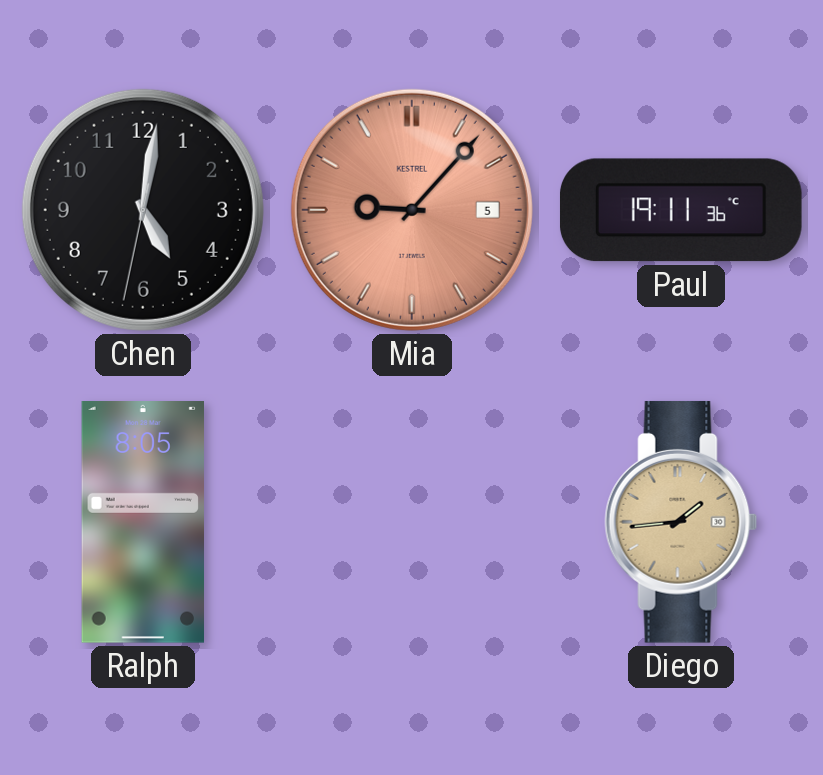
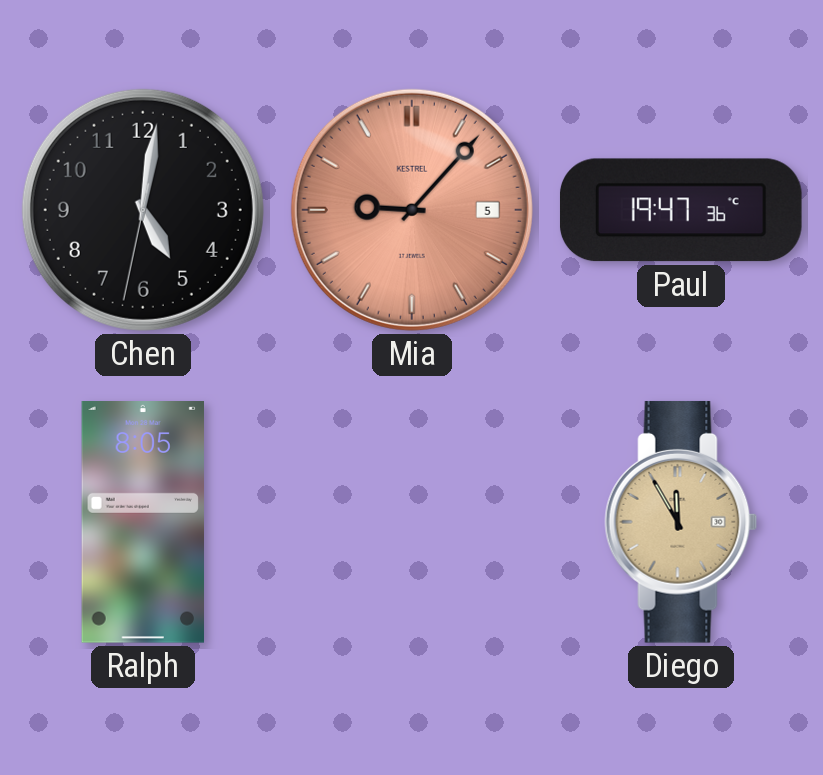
Paul: 19:11 -> 19:47 (681, 210)
Diego: 1:44 -> 11:55 (681, 522)
